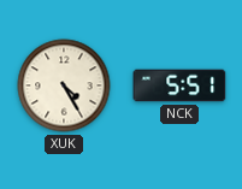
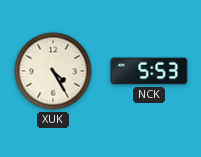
NCK: 5:51 -> 5:53 (149, 71)
